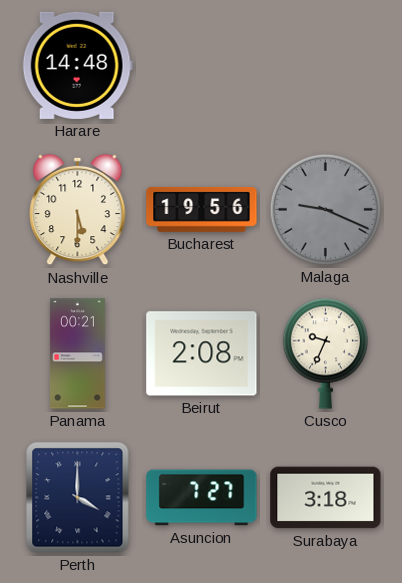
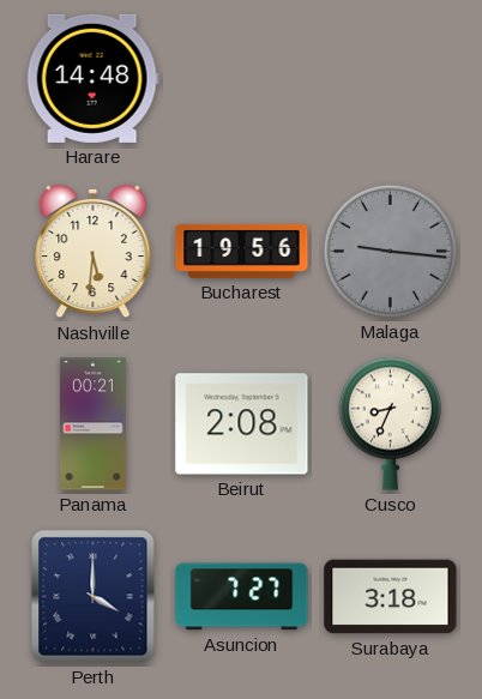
Nashville: 5:30 -> 5:31 (94, 252)
Malaga: 9:19 -> 9:16 (390, 251)
Cusco: 9:34 -> 8:34 (390, 423)
